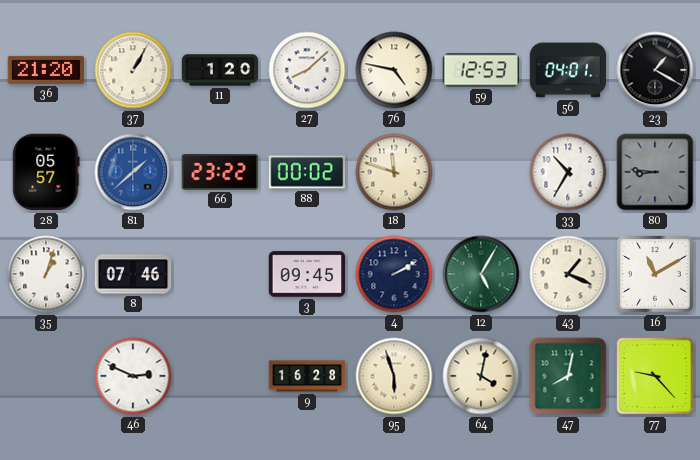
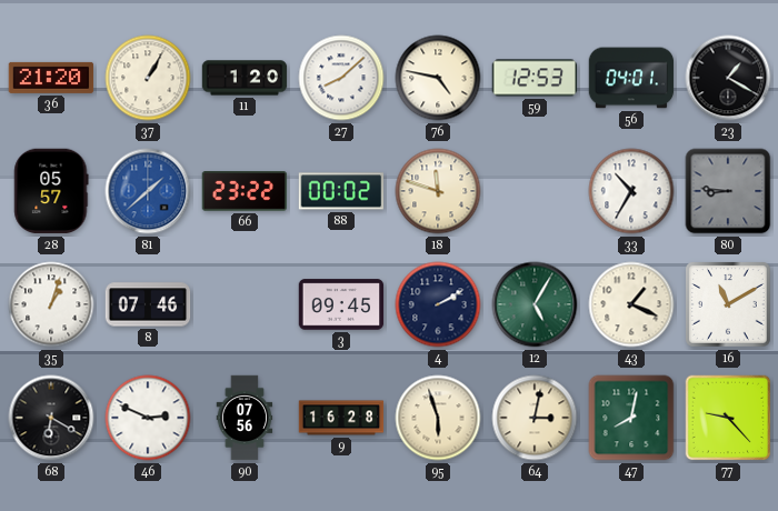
68: none -> 6:20 (51, 418)
90: none -> 07:56 (245, 418)
64: 4:02 -> 3:02 (535, 418)
